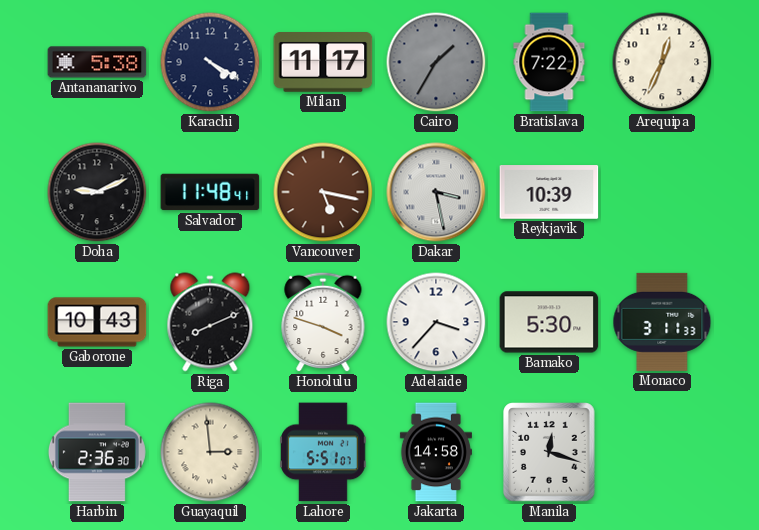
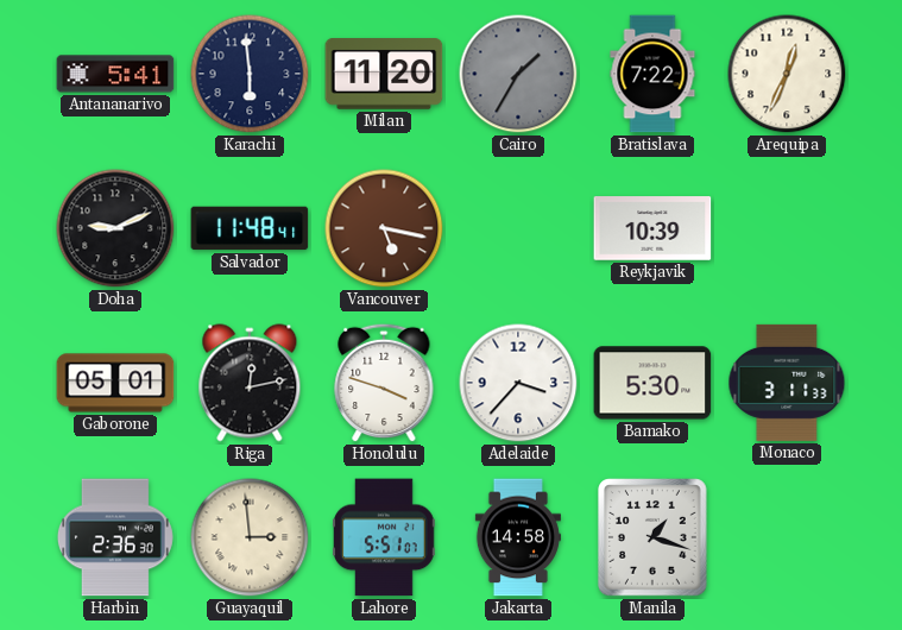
Antananarivo: 5:38 -> 5:41 (115, 74)
Karachi: 4:20 -> 5:59 (250, 74)
Milan: 11:17 -> 11:20 (384, 75)
Dakar: 3:28 -> none (436, 192)
Gaborone: 10:43 -> 05:01 (115, 383)
Riga: 8:11 -> 12:13 (250, 383)
Manila: 12:18 -> 1:18 (652, 537)
